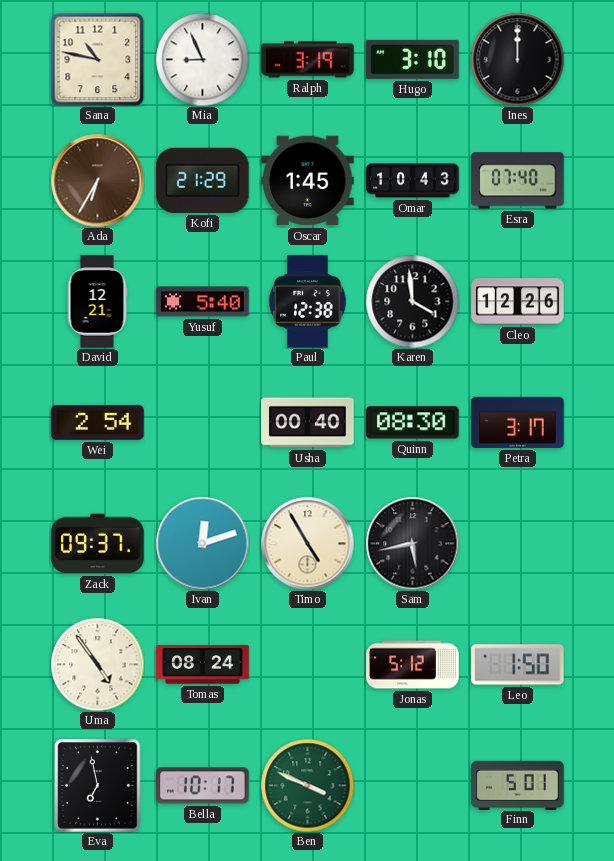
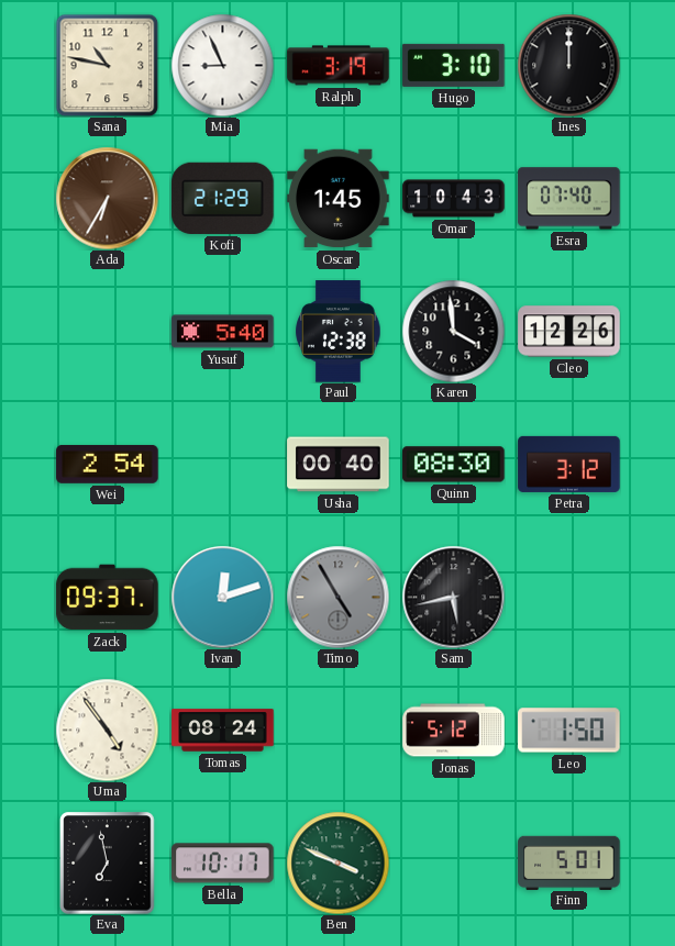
David: 12:21 -> none (97, 302)
Petra: 3:17 -> 3:12 (569, 464)
Timo dial: cream -> grey (337, 597)
